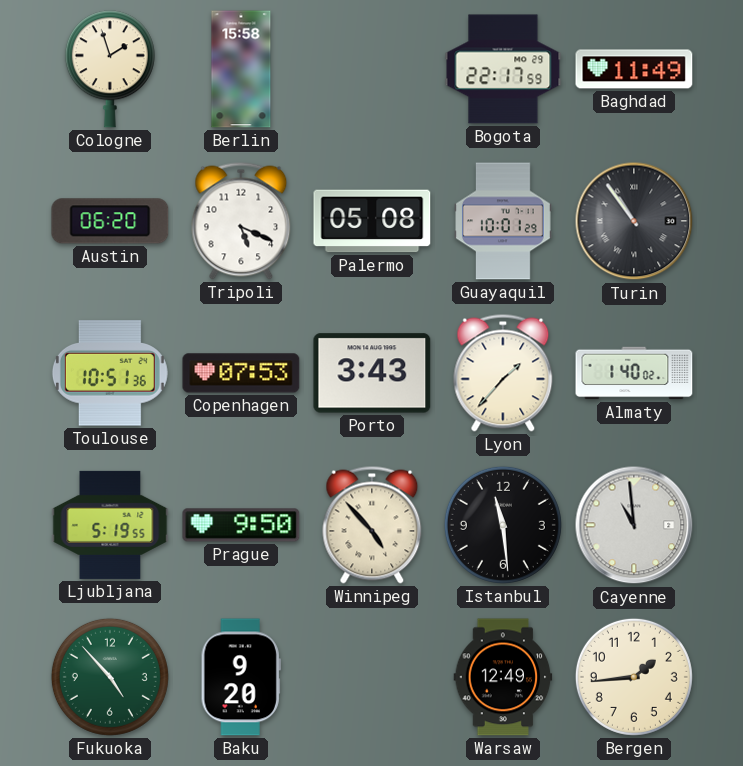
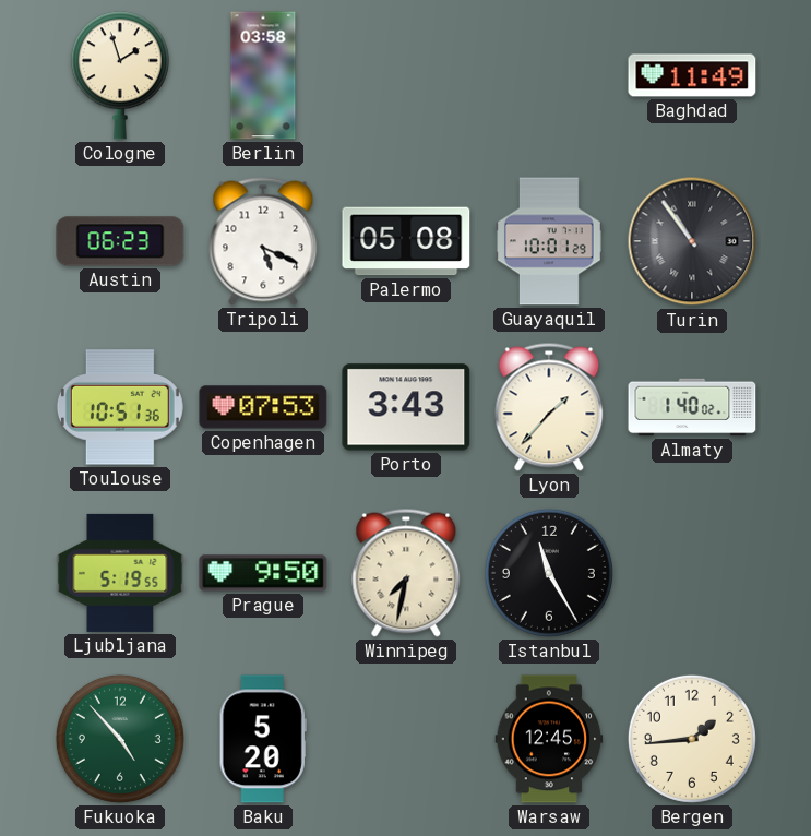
Berlin: 15:58 -> 03:58 (263, 75)
Bogota: 22:17 -> none (503, 69)
Austin: 06:20 -> 06:23 (120, 241)
Winnipeg: 4:53 -> 7:32 (406, 573)
Istanbul: 11:29 -> 11:25 (549, 573)
Cayenne: 10:59 -> none (634, 525)
Baku: 9:20 -> 5:20 (263, 739)
Warsaw: 12:49 -> 12:45 (549, 739)
